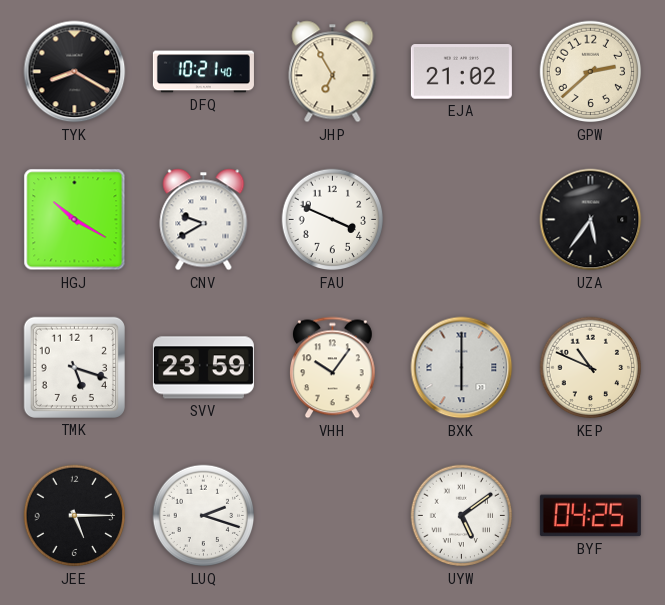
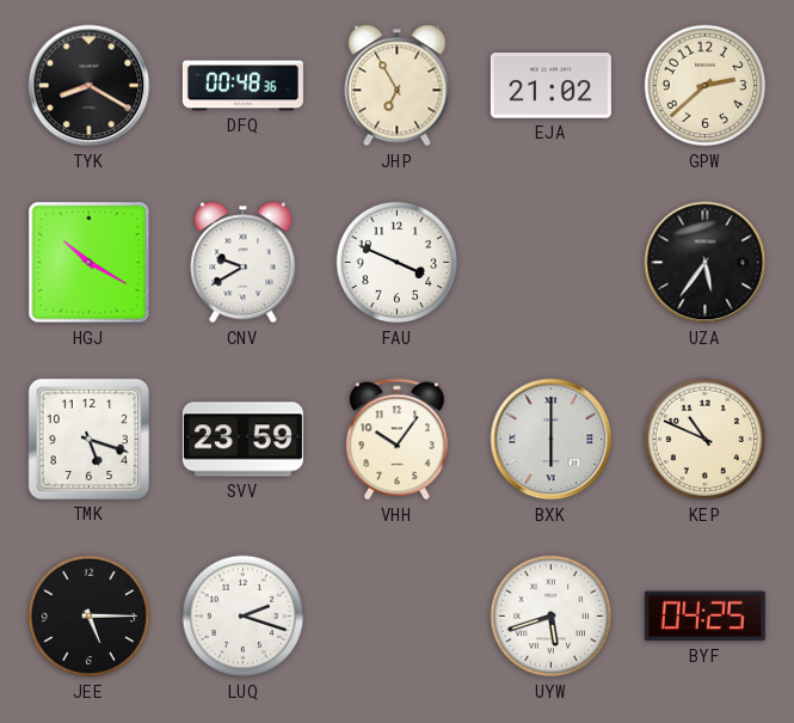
DFQ: 10:21 -> 00:48 (242, 86)
UYW: 5:09 -> 5:42 (552, 617)
